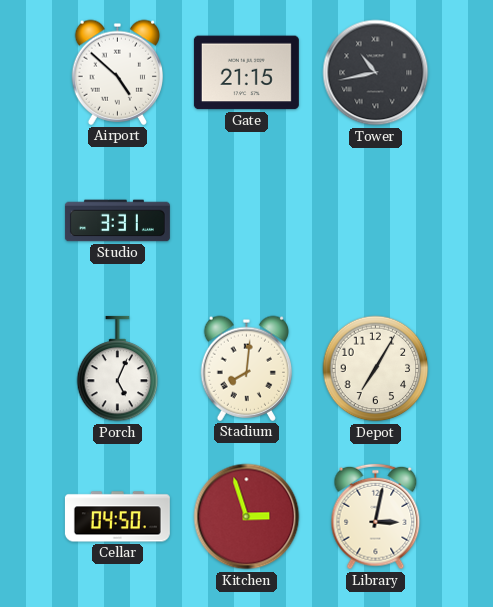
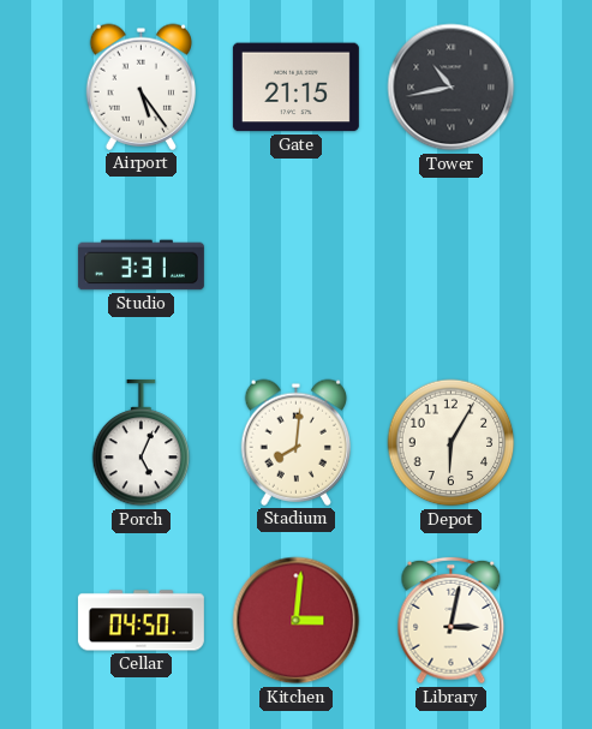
Airport: 4:52 -> 5:24 (140, 86)
Depot: 7:05 -> 6:05 (452, 443)
Kitchen: 2:57 -> 3:01 (297, 621)
